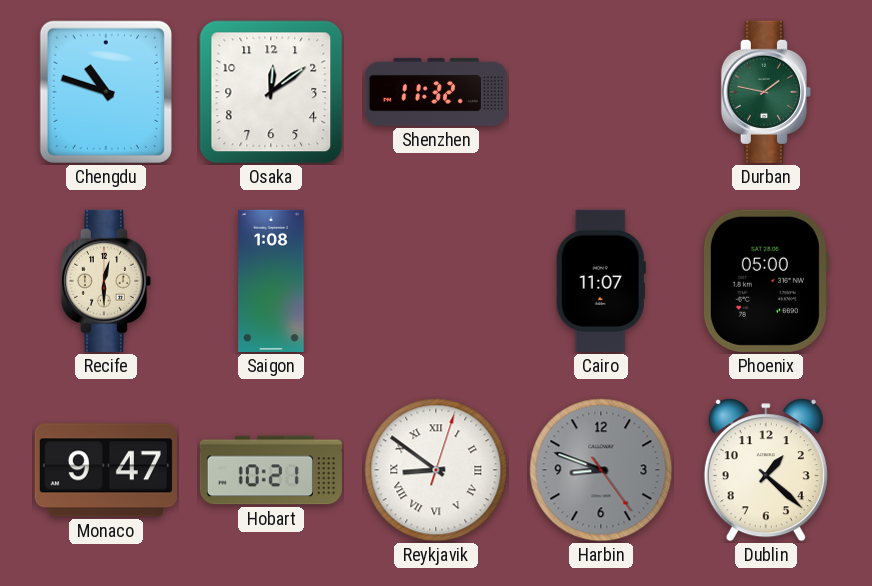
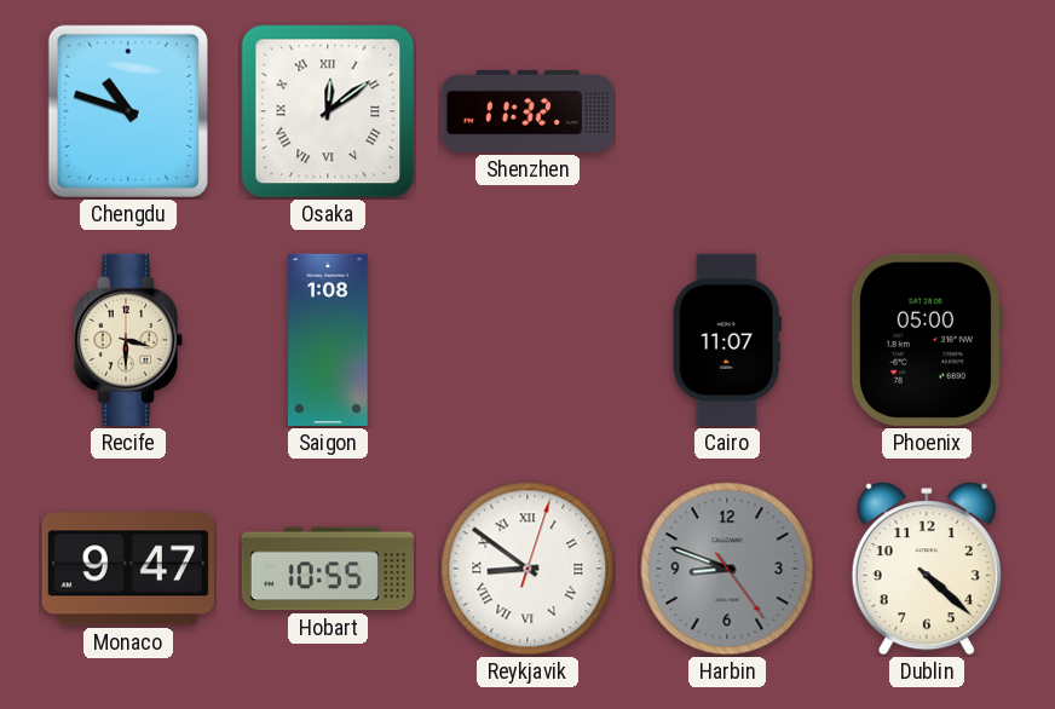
Osaka numerals: Arabic -> Roman (328, 111)
Durban: 1:47 -> none (766, 92)
Recife: 12:30 -> 3:30 (128, 340)
Hobart: 10:21 -> 10:55 (328, 569)
Dublin: 1:22 -> 4:22 (927, 569)
